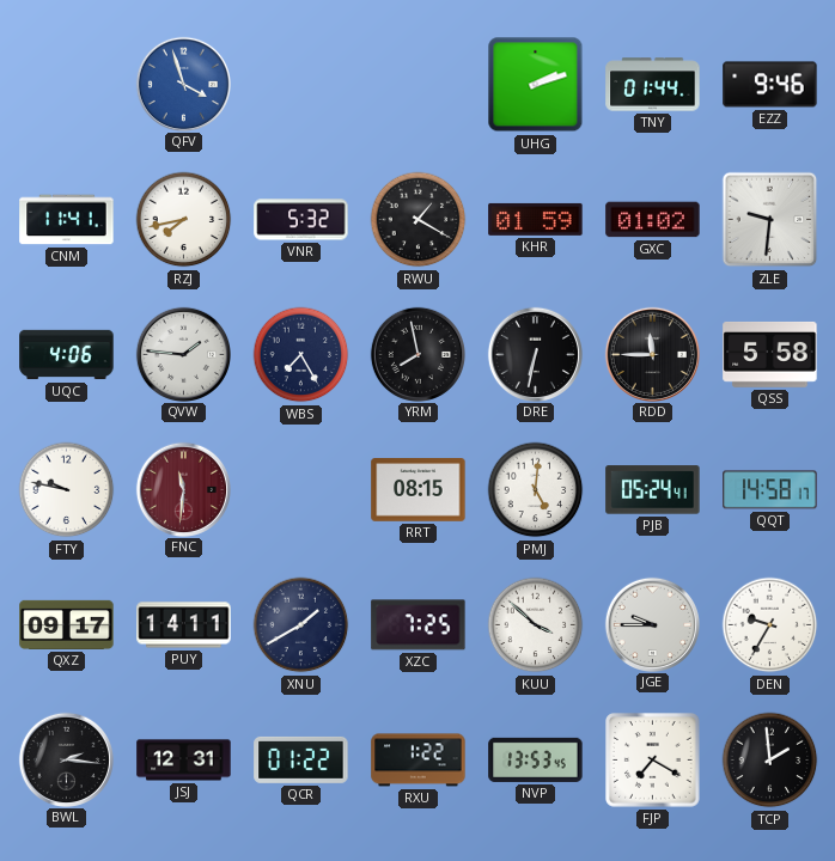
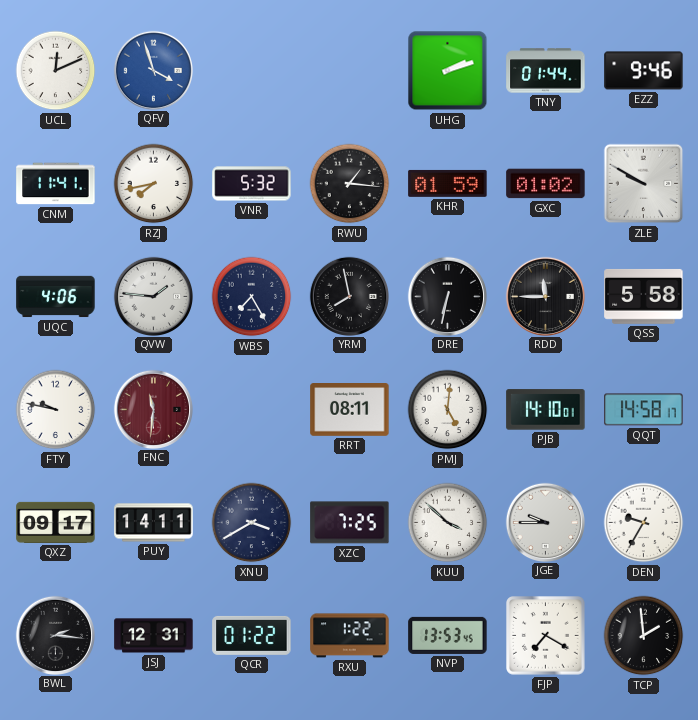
UCL: none -> 12:11 (56, 71)
RWU: 1:20 -> 1:16 (350, 184)
ZLE: 9:31 -> 9:50 (644, 184)
RRT: 08:15 -> 08:11 (350, 410)
PJB: 05:24 -> 14:10 (546, 410)
XNU: 1:40 -> 3:40 (252, 523)
